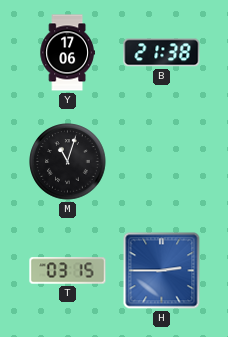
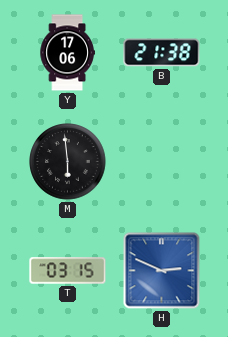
M: 11:03 -> 5:59 (68, 162)
H: 2:45 -> 2:49 (162, 271)
